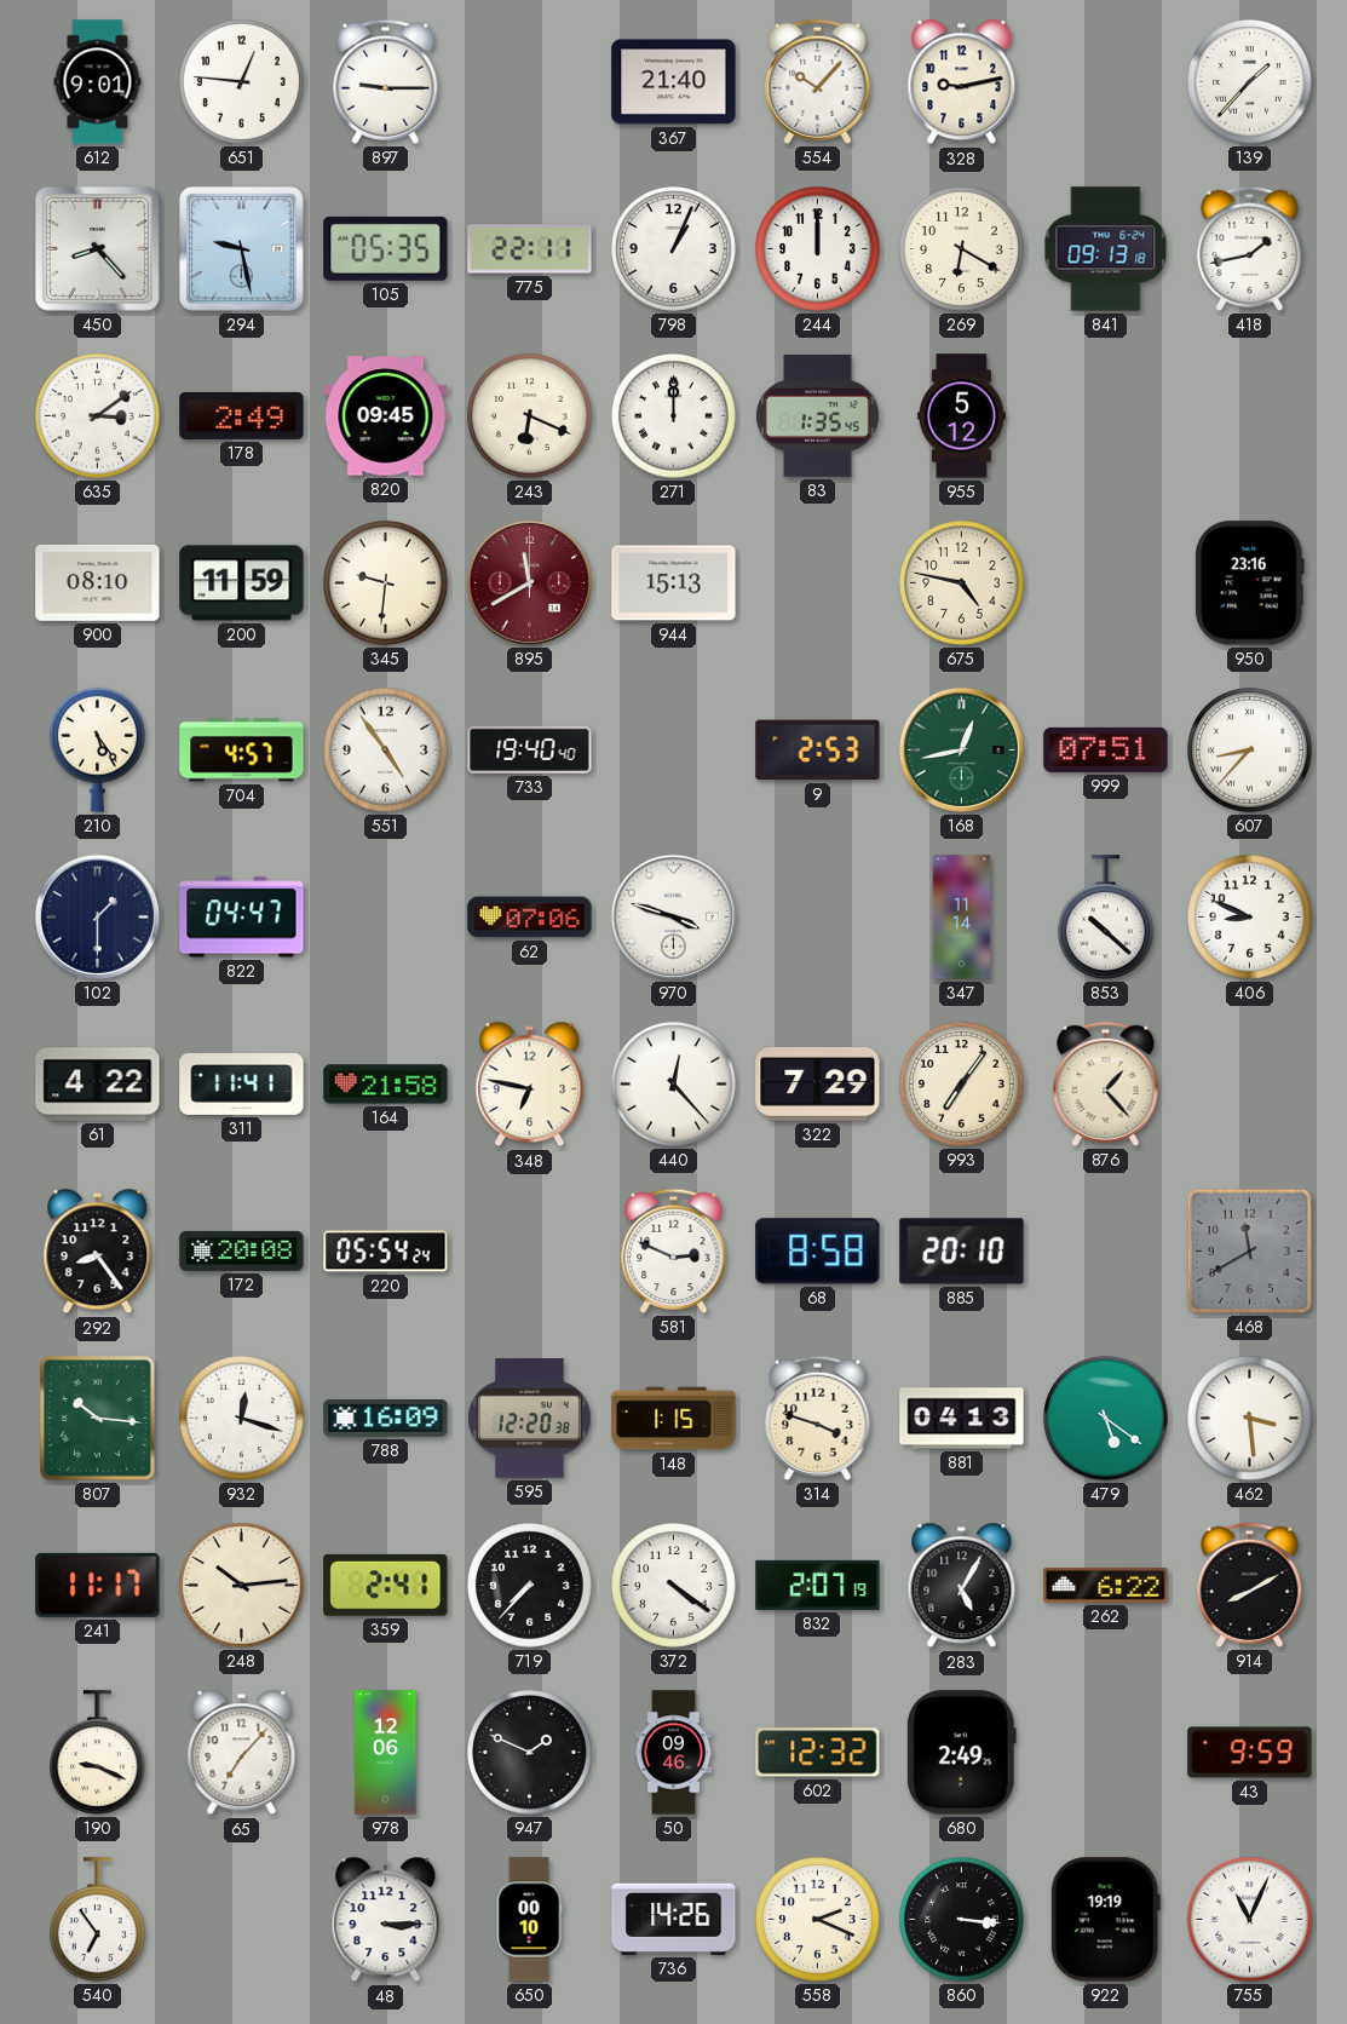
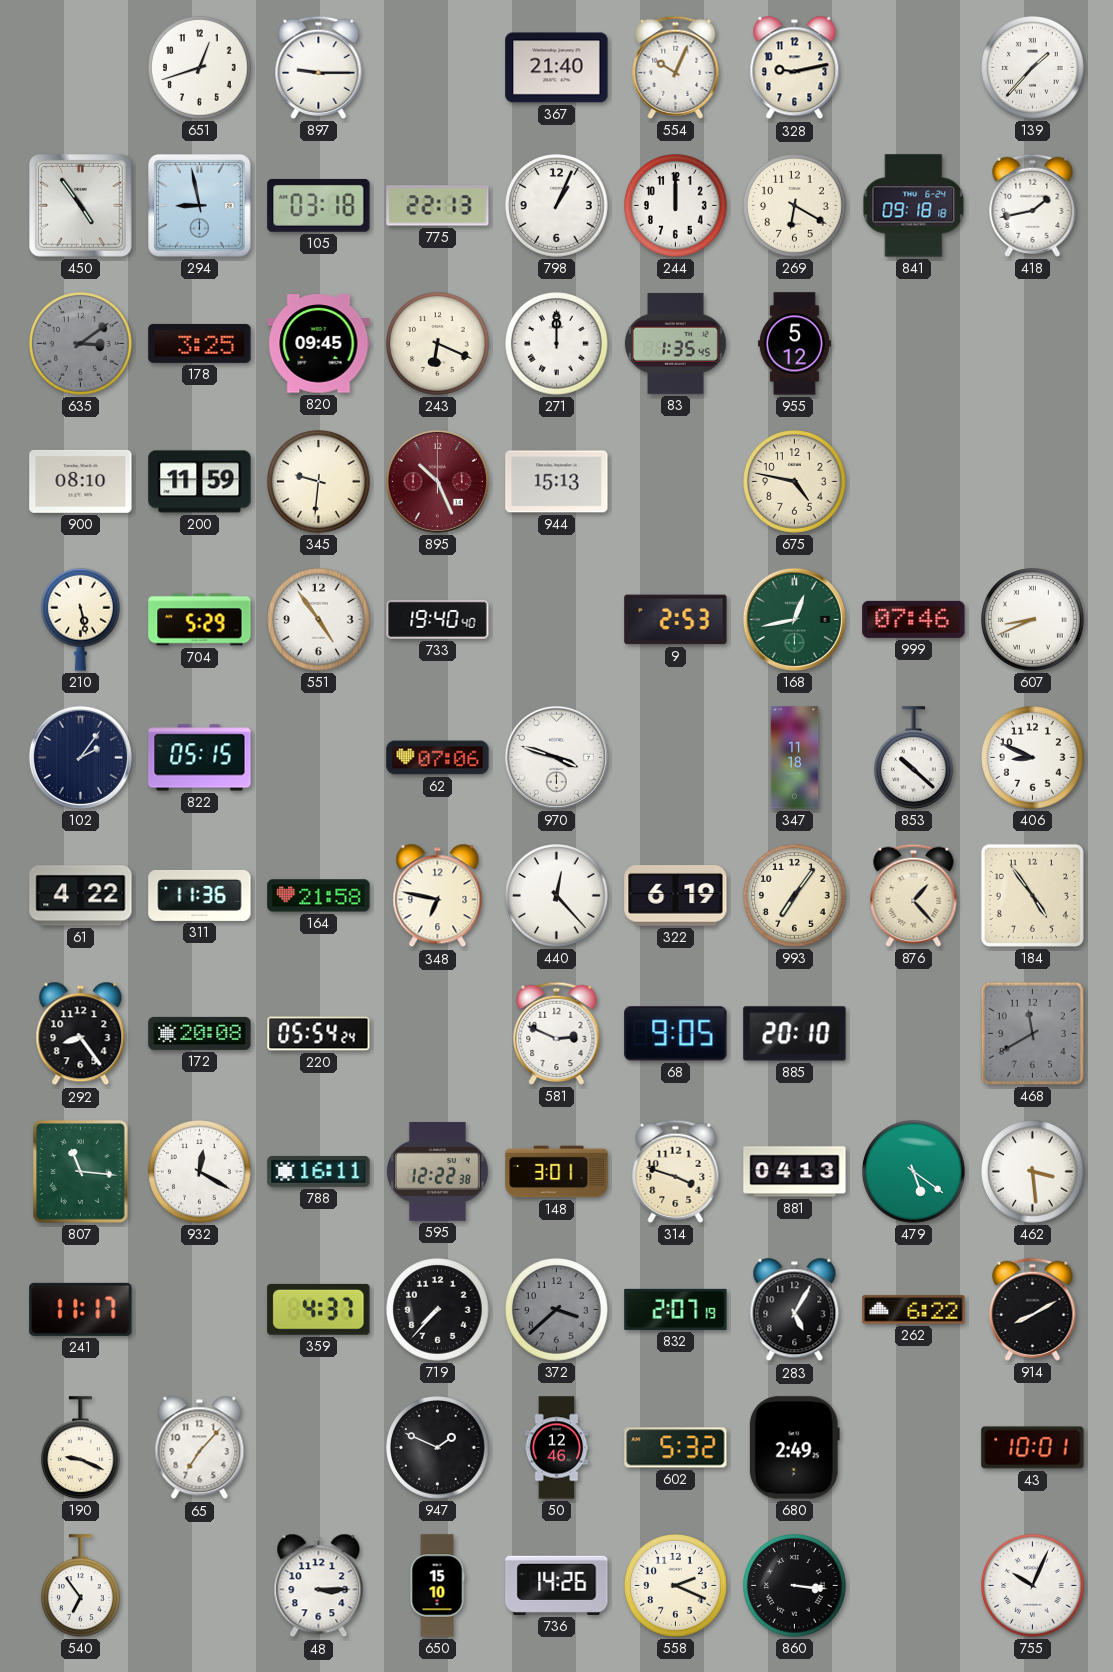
612: 9:01 -> none (98, 82)
651: 12:46 -> 12:42 (200, 68)
554: 10:07 -> 10:04 (676, 67)
450: 8:23 -> 4:54 (81, 206)
294: 9:28 -> 8:58 (200, 206)
105: 05:35 -> 03:18 (319, 205)
775: 22:11 -> 22:13 (438, 206)
841: 09:13 -> 09:18 (914, 206)
635 dial: white -> grey (81, 344)
178: 2:49 -> 3:25 (200, 343)
895: 11:40 -> 10:26 (437, 481)
950: 23:16 -> none (1250, 583)
210: 5:24 -> 5:28 (81, 619)
704: 4:57 -> 5:29 (200, 620)
999: 07:51 -> 07:46 (914, 619)
607: 8:37 -> 8:41 (1033, 620)
102: 1:30 -> 2:06 (80, 757)
822: 04:47 -> 05:15 (200, 758)
347: 11:14 -> 11:18 (795, 758)
311: 11:41 -> 11:36 (200, 895)
322: 7:29 -> 6:19 (676, 896)
184: none -> 4:54 (1032, 895)
68: 8:58 -> 9:05 (676, 1034)
807: 10:16 -> 11:16 (81, 1172)
932: 12:18 -> 12:20 (200, 1172)
788: 16:09 -> 16:11 (319, 1172)
595: 12:20 -> 12:22 (437, 1172)
148: 1:15 -> 3:01 (557, 1172)
248: 10:14 -> none (242, 1586)
359: 2:41 -> 4:37 (319, 1309)
372: 4:21 -> 3:38 (557, 1310)
372 dial: white -> grey (557, 1310)
978: 12:06 -> none (386, 1753)
50: 09:46 -> 12:46 (557, 1448)
602: 12:32 -> 5:32 (676, 1448)
43: 9:59 -> 10:01 (1033, 1448)
650: 00:10 -> 15:10 (437, 1586)
922: 19:19 -> none (1105, 1920)
755: 11:04 -> 10:04 (1033, 1586)
